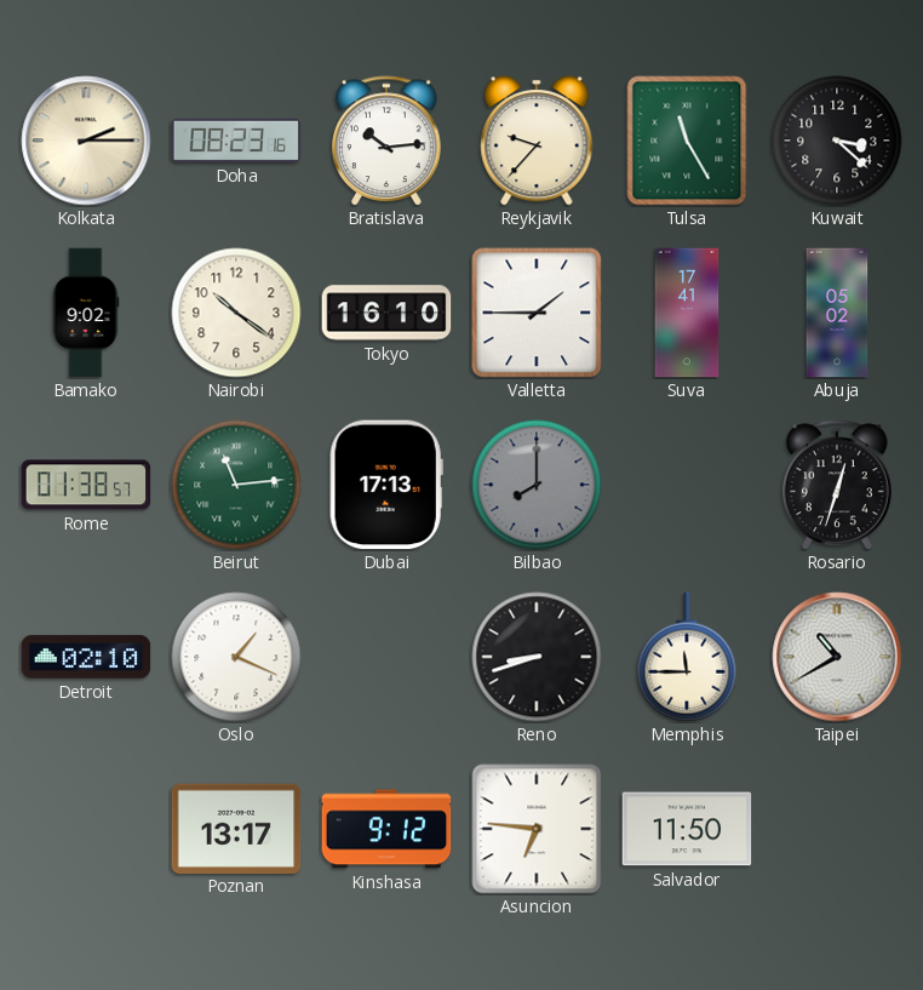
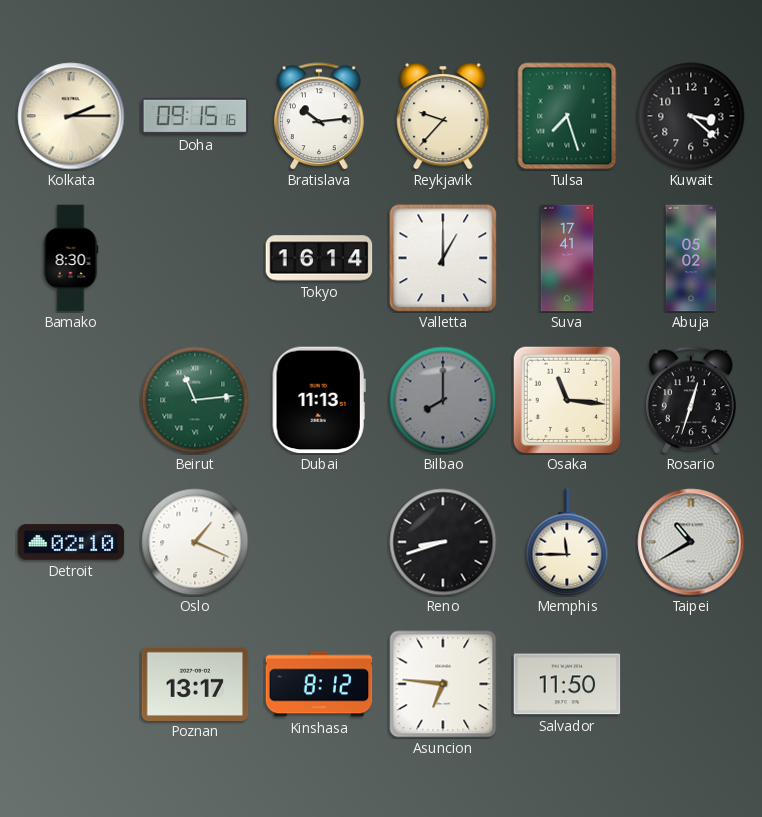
Doha: 08:23 -> 09:15 (195, 116)
Tulsa: 11:25 -> 7:27 (567, 116)
Bamako: 9:02 -> 8:30 (71, 258)
Nairobi: 10:21 -> none (236, 313)
Tokyo: 16:10 -> 16:14 (319, 258)
Valletta: 1:45 -> 1:00 (443, 258)
Rome: 01:38 -> none (86, 485)
Dubai: 17:13 -> 11:13 (319, 400)
Osaka: none -> 11:16 (567, 400)
Kinshasa: 9:12 -> 8:12 (319, 684)
